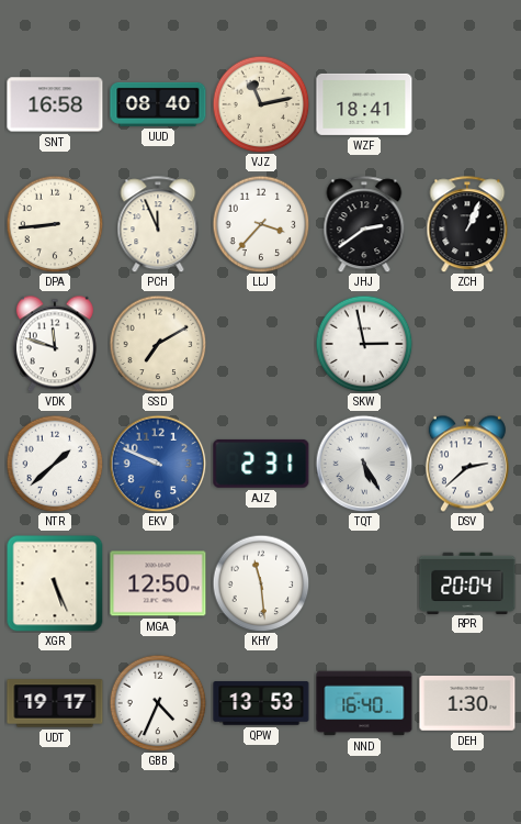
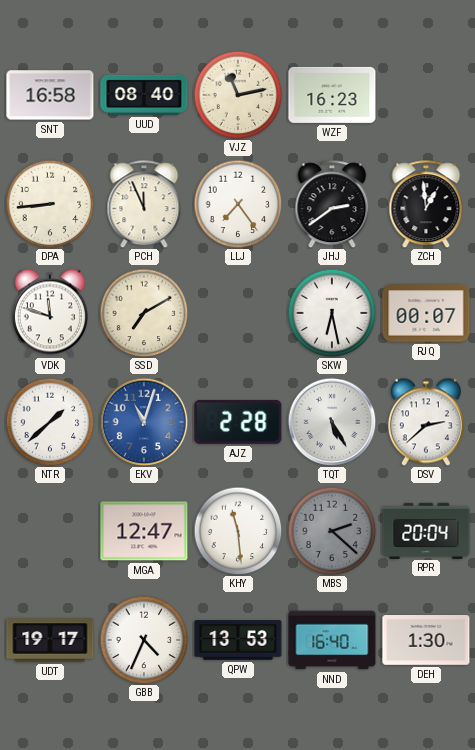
WZF: 18:41 -> 16:23 (332, 95)
LLJ: 3:37 -> 7:24 (238, 204)
ZCH: 1:04 -> 12:59 (426, 204)
SKW: 2:58 -> 6:28 (332, 313)
RJQ: none -> 00:07 (426, 313)
EKV: 9:49 -> 11:03 (144, 422)
AJZ: 2:31 -> 2:28 (238, 422)
XGR: 5:26 -> none (55, 583)
MGA: 12:50 -> 12:47 (144, 531)
MBS: none -> 2:22 (332, 531)
